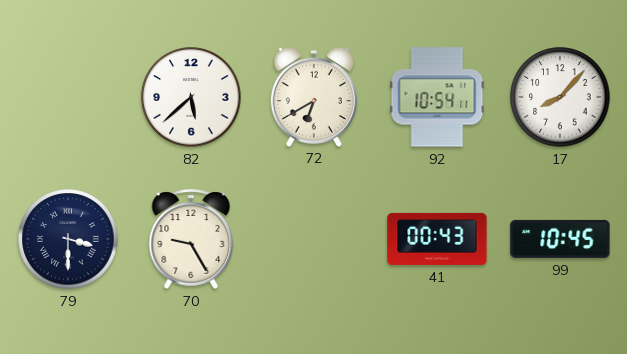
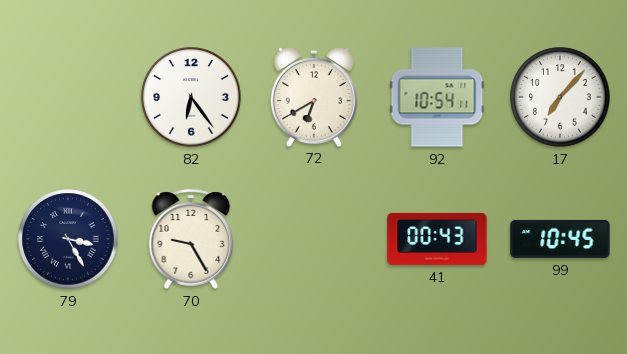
82: 5:38 -> 6:24 (191, 97)
17: 8:07 -> 7:07 (560, 97)
79: 3:30 -> 3:25 (68, 239)
